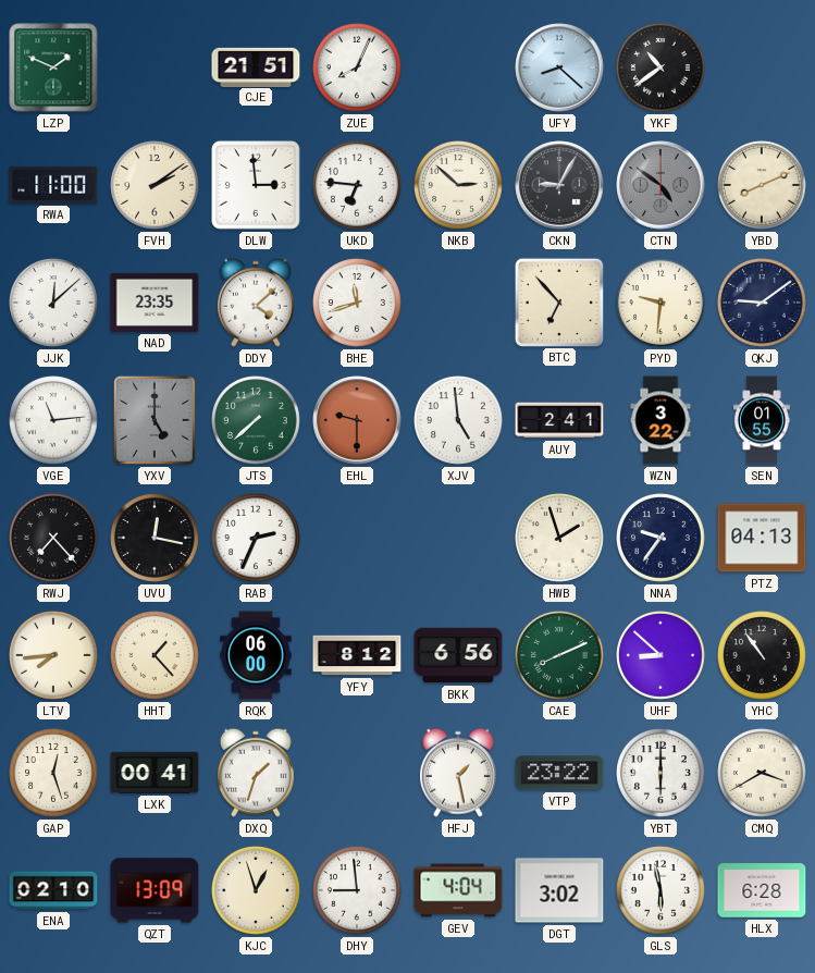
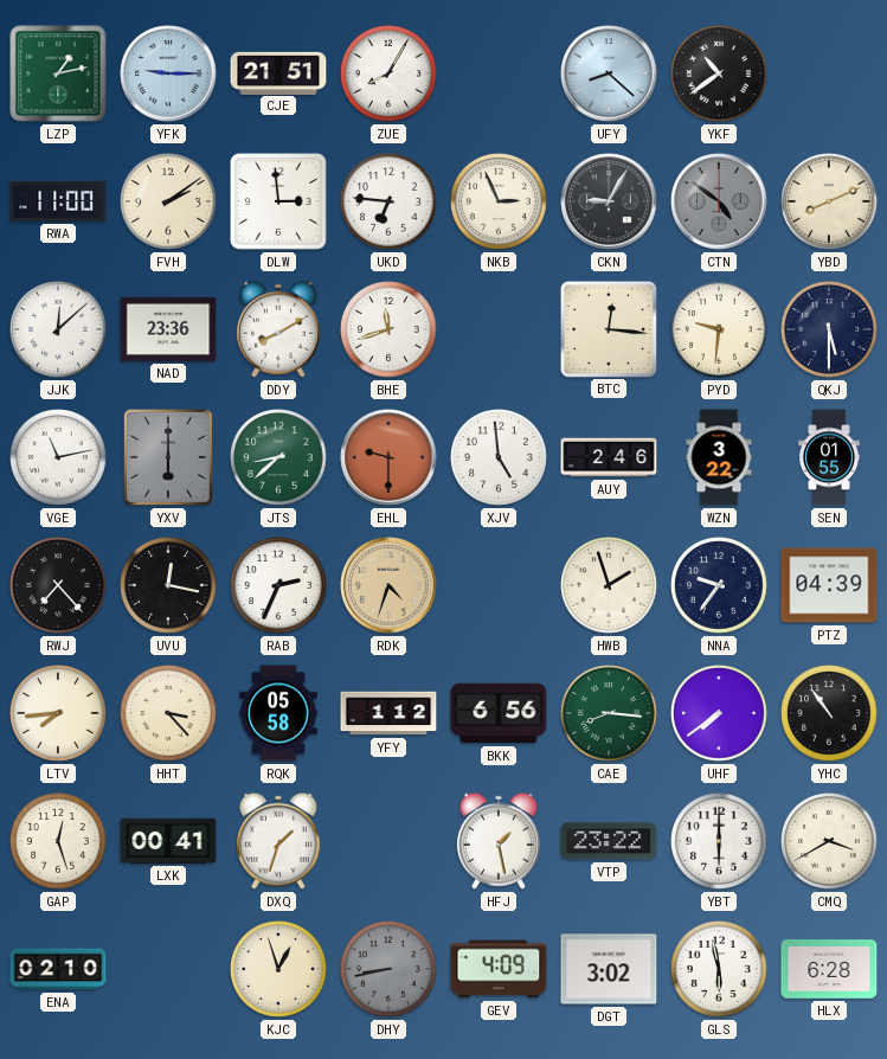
LZP: 1:49 -> 1:13 (58, 73)
YFK: none -> 9:15 (168, 73)
ZUE: 8:04 -> 8:05 (390, 75)
NKB: 2:52 -> 2:56 (500, 203)
NAD: 23:35 -> 23:36 (168, 329)
DDY: 4:08 -> 8:10 (278, 329)
BTC: 6:53 -> 12:16 (608, 328)
QKJ: 9:09 -> 5:30 (830, 330)
VGE: 11:14 -> 11:13 (59, 458)
YXV: 5:00 -> 6:00 (168, 457)
JTS: 7:38 -> 8:38 (279, 458)
AUY: 2:41 -> 2:46 (609, 457)
RDK: none -> 4:33 (388, 585)
PTZ: 04:13 -> 04:39 (829, 585)
HHT: 1:23 -> 3:23 (169, 714)
RQK: 06:00 -> 05:58 (278, 713)
YFY: 8:12 -> 1:12 (388, 713)
CAE: 8:11 -> 8:16 (610, 714)
UHF: 8:52 -> 7:39 (720, 714)
QZT: 13:09 -> none (155, 890)
DHY: 8:59 -> 8:43 (390, 970)
DHY dial: white -> grey (390, 970)
GEV: 4:04 -> 4:09 (499, 969)
